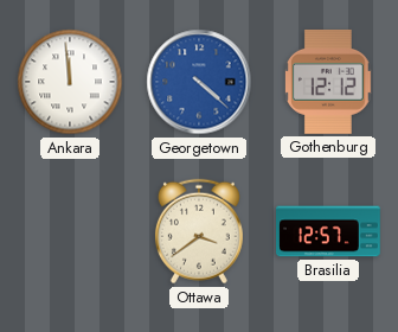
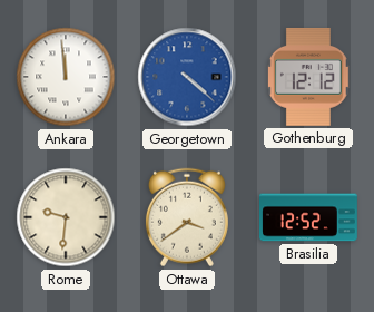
Rome: none -> 9:31 (66, 217)
Brasilia: 12:57 -> 12:52 (309, 217)
